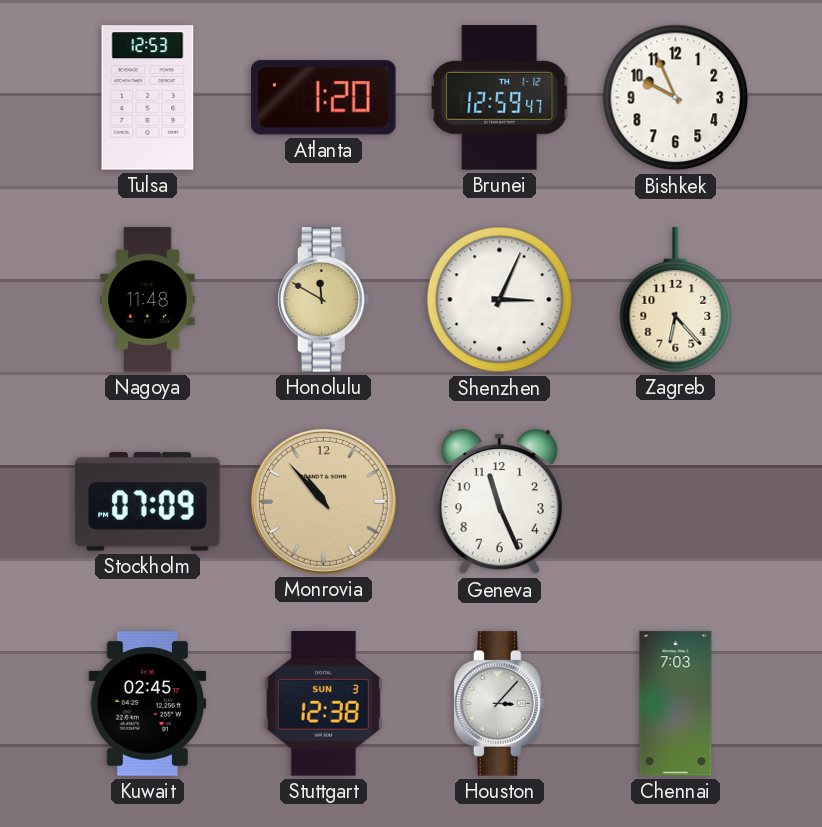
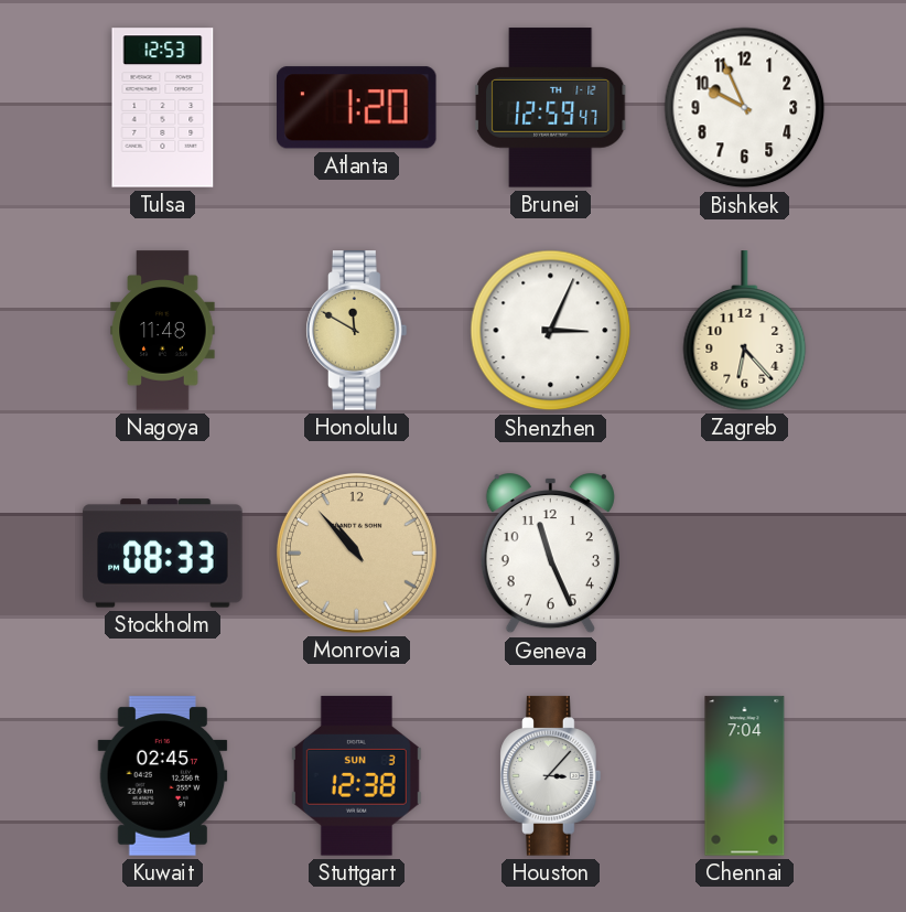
Stockholm: 07:09 -> 08:33 (163, 554)
Chennai: 7:03 -> 7:04 (745, 776)
